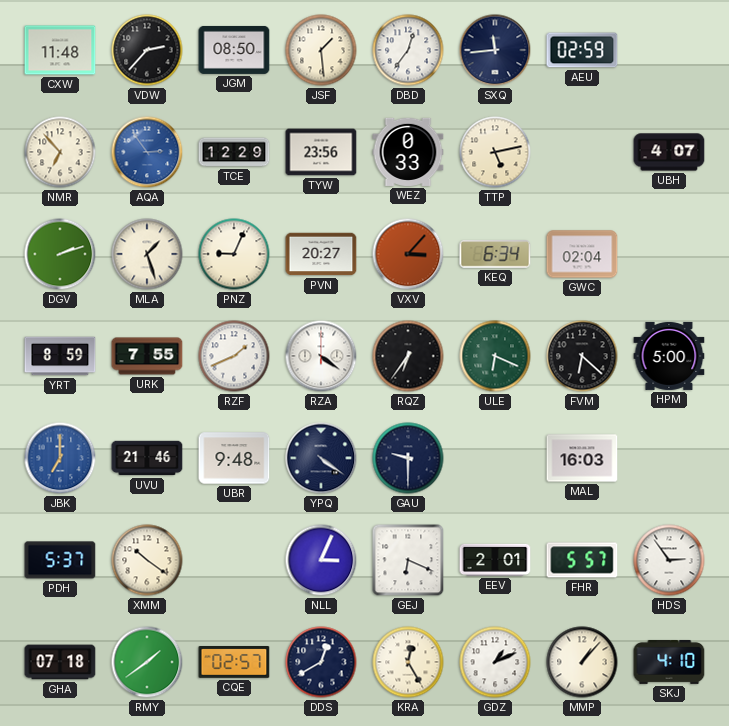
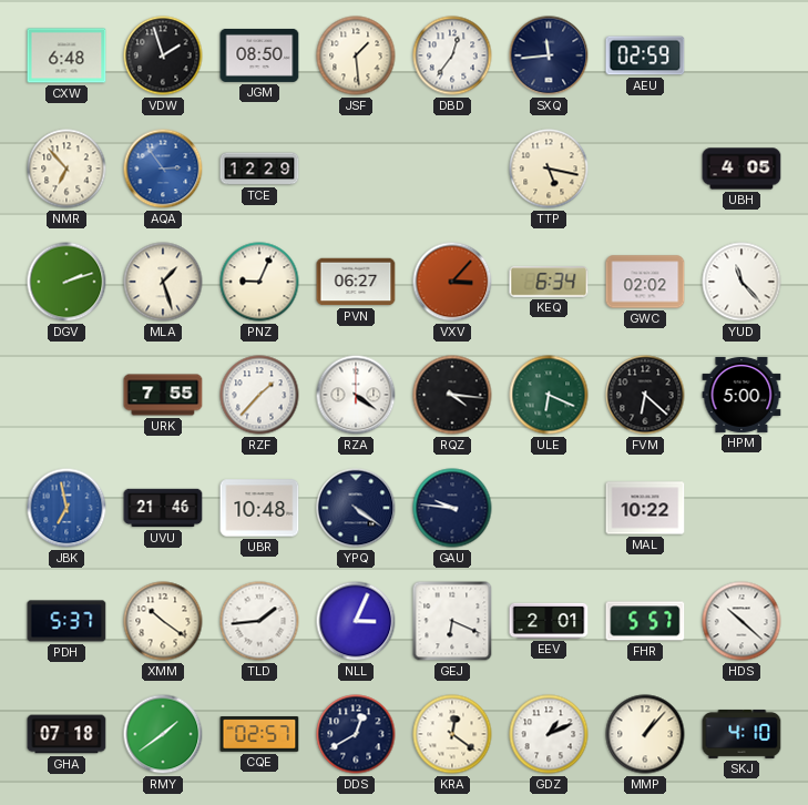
CXW: 11:48 -> 6:48 (67, 55)
VDW: 2:37 -> 1:57 (163, 55)
TYW: 23:56 -> none (321, 152)
WEZ: 0:33 -> none (408, 152)
TTP: 5:13 -> 5:17 (549, 169)
UBH: 4:07 -> 4:05 (741, 169)
PVN: 20:27 -> 06:27 (356, 282)
GWC: 02:04 -> 02:02 (645, 282)
YUD: none -> 11:23 (741, 282)
YRT: 8:59 -> none (60, 356)
RZF: 1:41 -> 1:37 (259, 395)
RQZ: 6:36 -> 4:16 (452, 395)
JBK: 7:00 -> 6:58 (67, 508)
UBR: 9:48 -> 10:48 (259, 508)
GAU: 9:30 -> 9:46 (452, 508)
MAL: 16:03 -> 10:22 (645, 508)
TLD: none -> 1:44 (259, 621)
HDS: 2:54 -> 10:22 (741, 621)
KRA: 12:25 -> 12:21 (452, 734)
